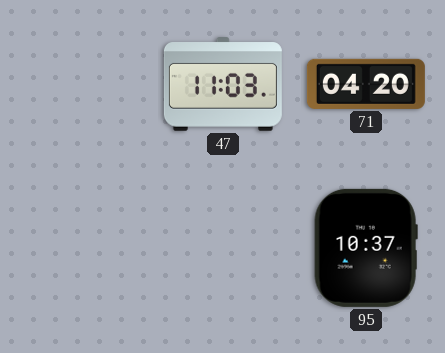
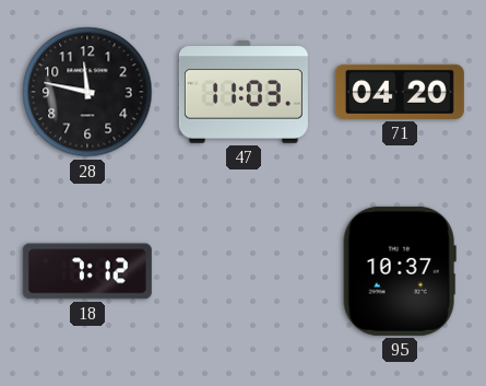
28: none -> 11:47 (87, 92)
18: none -> 7:12 (87, 271)
